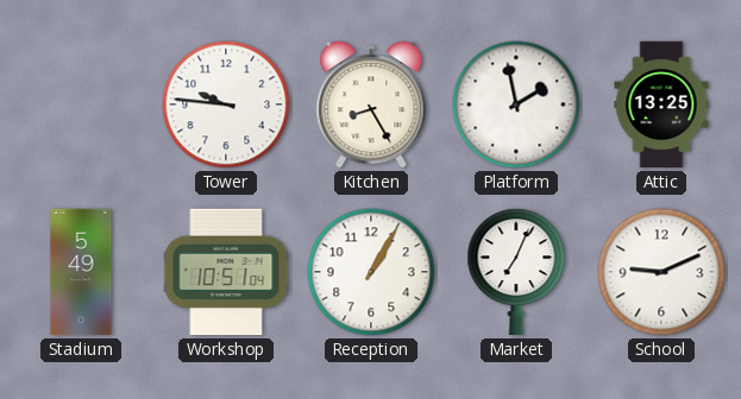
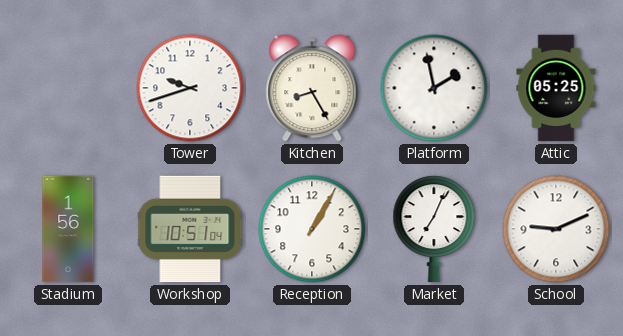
Tower: 9:46 -> 9:42 (190, 88)
Attic: 13:25 -> 05:25 (556, 88)
Stadium: 5:49 -> 1:56 (68, 229)
